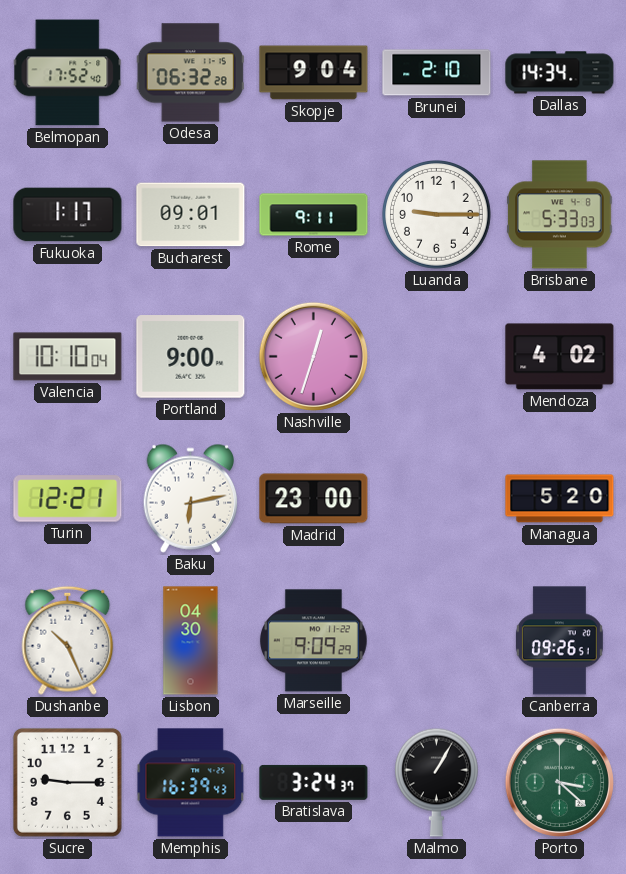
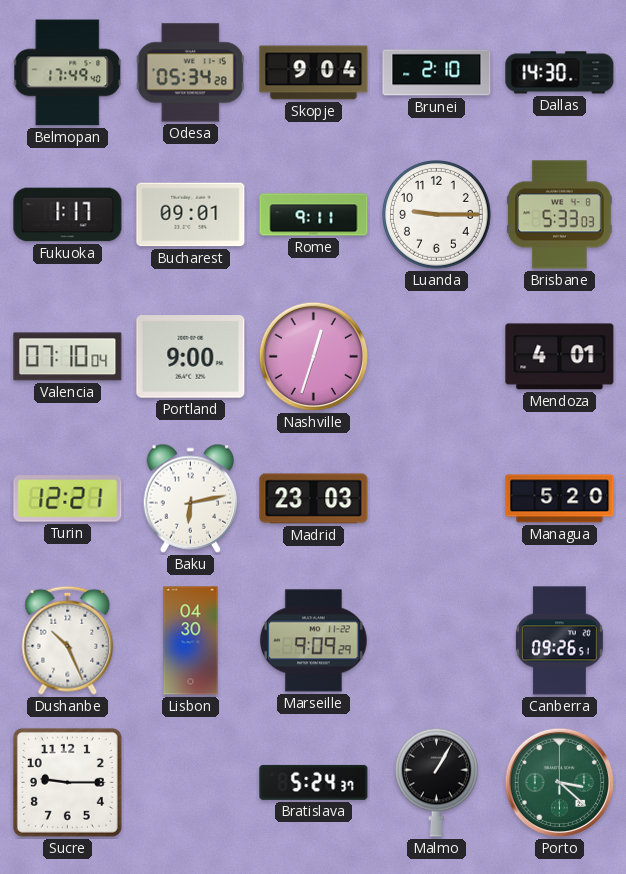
Belmopan: 17:52 -> 17:49 (68, 73)
Odesa: 06:32 -> 05:34 (190, 73)
Dallas: 14:34 -> 14:30 (560, 73)
Valencia: 10:10 -> 07:10 (68, 357)
Mendoza: 4:02 -> 4:01 (560, 357)
Madrid: 23:00 -> 23:03 (314, 499)
Memphis: 16:39 -> none (191, 783)
Bratislava: 3:24 -> 5:24 (314, 782)
